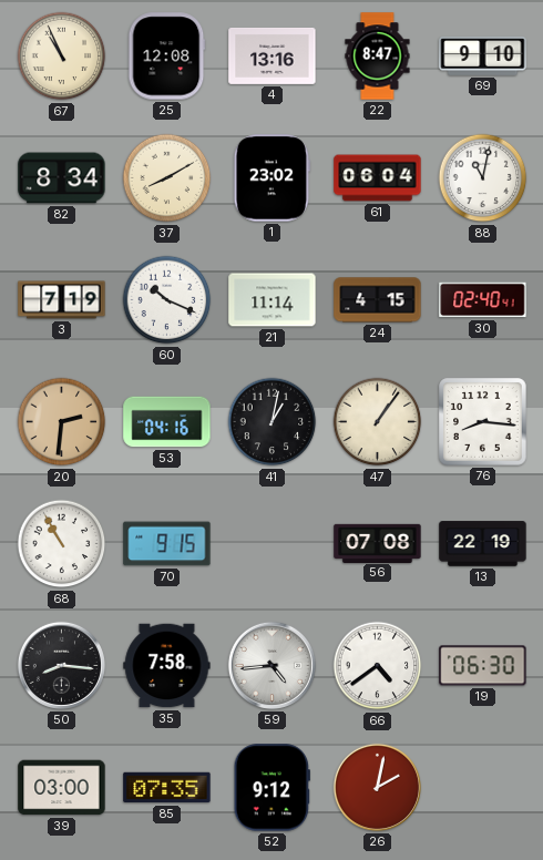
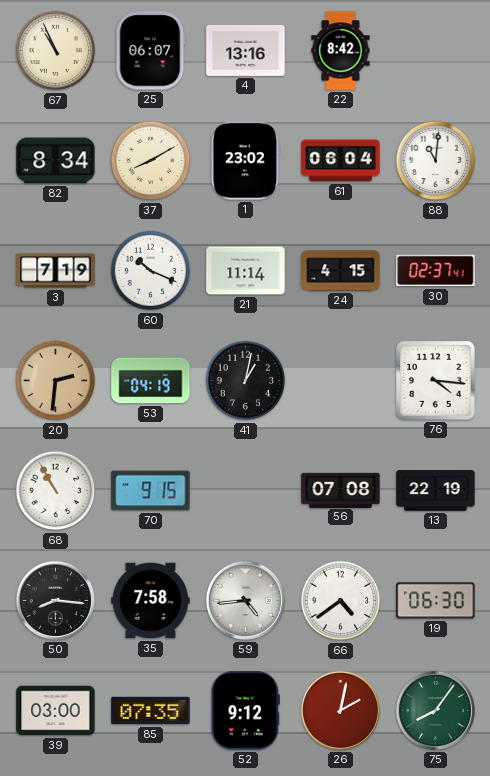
25: 12:08 -> 06:07 (151, 51)
22: 8:47 -> 8:42 (341, 51)
69: 9:10 -> none (483, 57)
88: 11:02 -> 11:01 (436, 161)
30: 02:40 -> 02:37 (436, 271)
53: 04:16 -> 04:19 (151, 381)
47: 1:06 -> none (378, 422)
76: 8:16 -> 4:16 (436, 381)
75: none -> 8:06 (435, 710)
